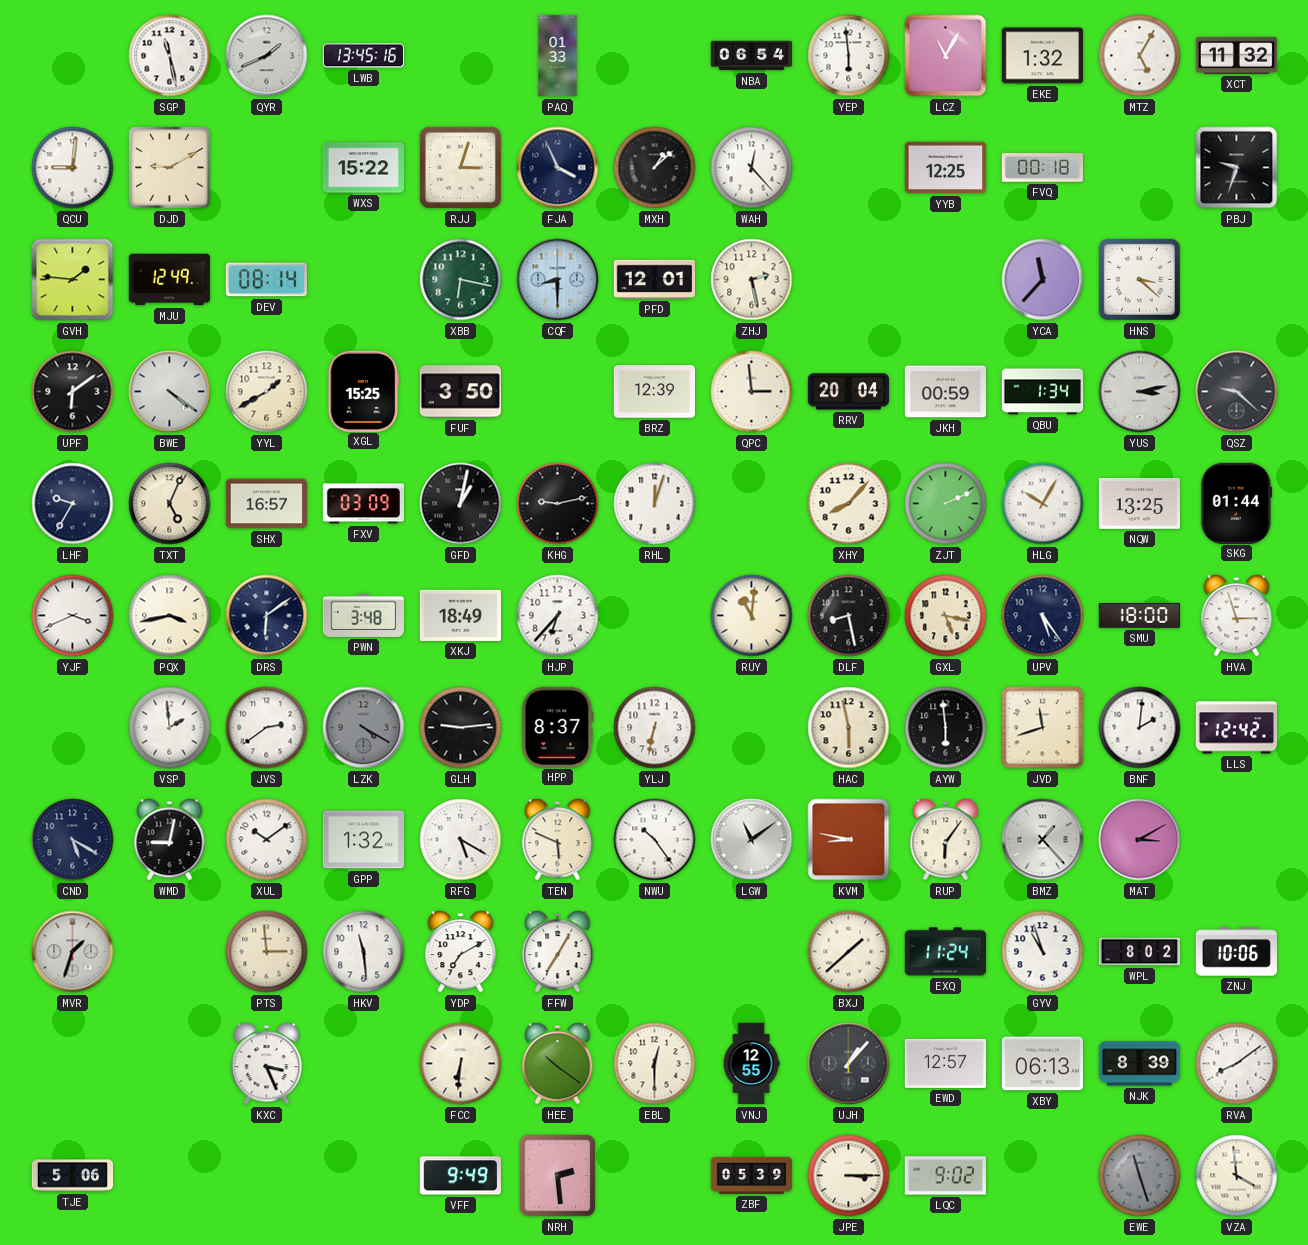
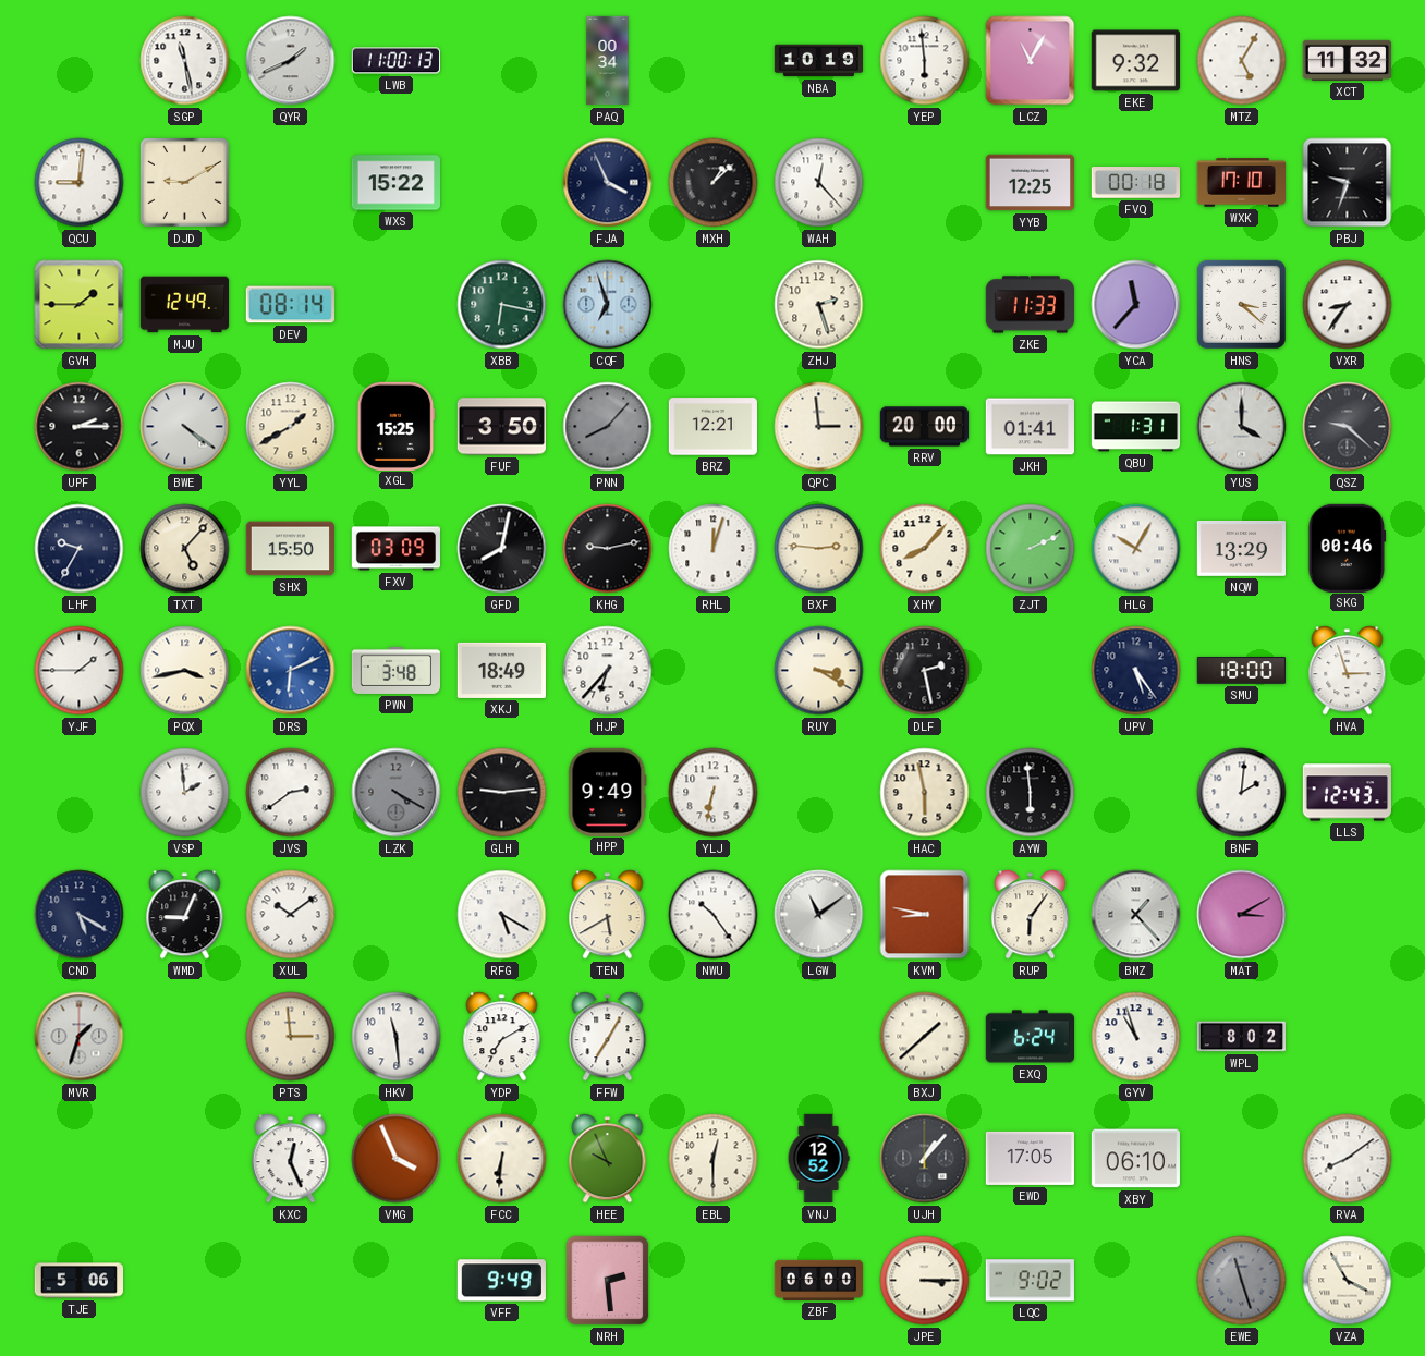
LWB: 13:45 -> 11:00 (395, 61)
PAQ: 01:33 -> 00:34 (608, 61)
NBA: 06:54 -> 10:19 (818, 61)
EKE: 1:32 -> 9:32 (1135, 61)
RJJ: 3:03 -> none (460, 167)
WXK: none -> 17:10 (1241, 183)
GVH: 1:46 -> 1:45 (80, 305)
CQF: 8:30 -> 6:57 (608, 305)
PFD: 12:01 -> none (654, 279)
ZHJ: 2:28 -> 2:27 (819, 305)
ZKE: none -> 11:33 (1030, 305)
VXR: none -> 8:36 (1348, 305)
UPF: 6:09 -> 2:15 (80, 427)
PNN: none -> 8:07 (608, 427)
BRZ: 12:39 -> 12:21 (712, 427)
RRV: 20:04 -> 20:00 (925, 427)
JKH: 00:59 -> 01:41 (1030, 427)
QBU: 1:34 -> 1:31 (1136, 427)
YUS: 3:13 -> 4:00 (1242, 427)
TXT: 5:04 -> 5:07 (185, 549)
SHX: 16:57 -> 15:50 (290, 549)
GFD: 1:02 -> 8:02 (502, 549)
BXF: none -> 2:46 (819, 549)
NQW: 13:25 -> 13:29 (1241, 549)
SKG: 01:44 -> 00:46 (1348, 548)
YJF: 3:41 -> 1:45 (80, 671)
DRS: 6:09 -> 6:11 (291, 671)
DRS dial: navy -> blue (291, 671)
RUY: 11:01 -> 3:20 (819, 671)
DLF: 8:28 -> 2:28 (925, 671)
GXL: 5:17 -> none (946, 616)
HPP: 8:37 -> 9:49 (608, 792)
JVD: 11:42 -> none (1043, 728)
LLS: 12:42 -> 12:43 (1347, 793)
WMD: 9:02 -> 9:04 (185, 915)
GPP: 1:32 -> none (363, 840)
TEN: 5:49 -> 5:40 (608, 915)
EXQ: 11:24 -> 6:24 (1030, 1037)
ZNJ: 10:06 -> none (1236, 952)
KXC: 3:26 -> 12:26 (291, 1159)
VMG: none -> 3:56 (397, 1159)
HEE: 10:21 -> 9:56 (608, 1159)
VNJ: 12:55 -> 12:52 (818, 1159)
EWD: 12:57 -> 17:05 (1030, 1158)
XBY: 06:13 -> 06:10 (1135, 1159)
NJK: 8:39 -> none (1140, 1064)
ZBF: 05:39 -> 06:00 (819, 1280)
VZA: 3:59 -> 3:55 (1348, 1281)
